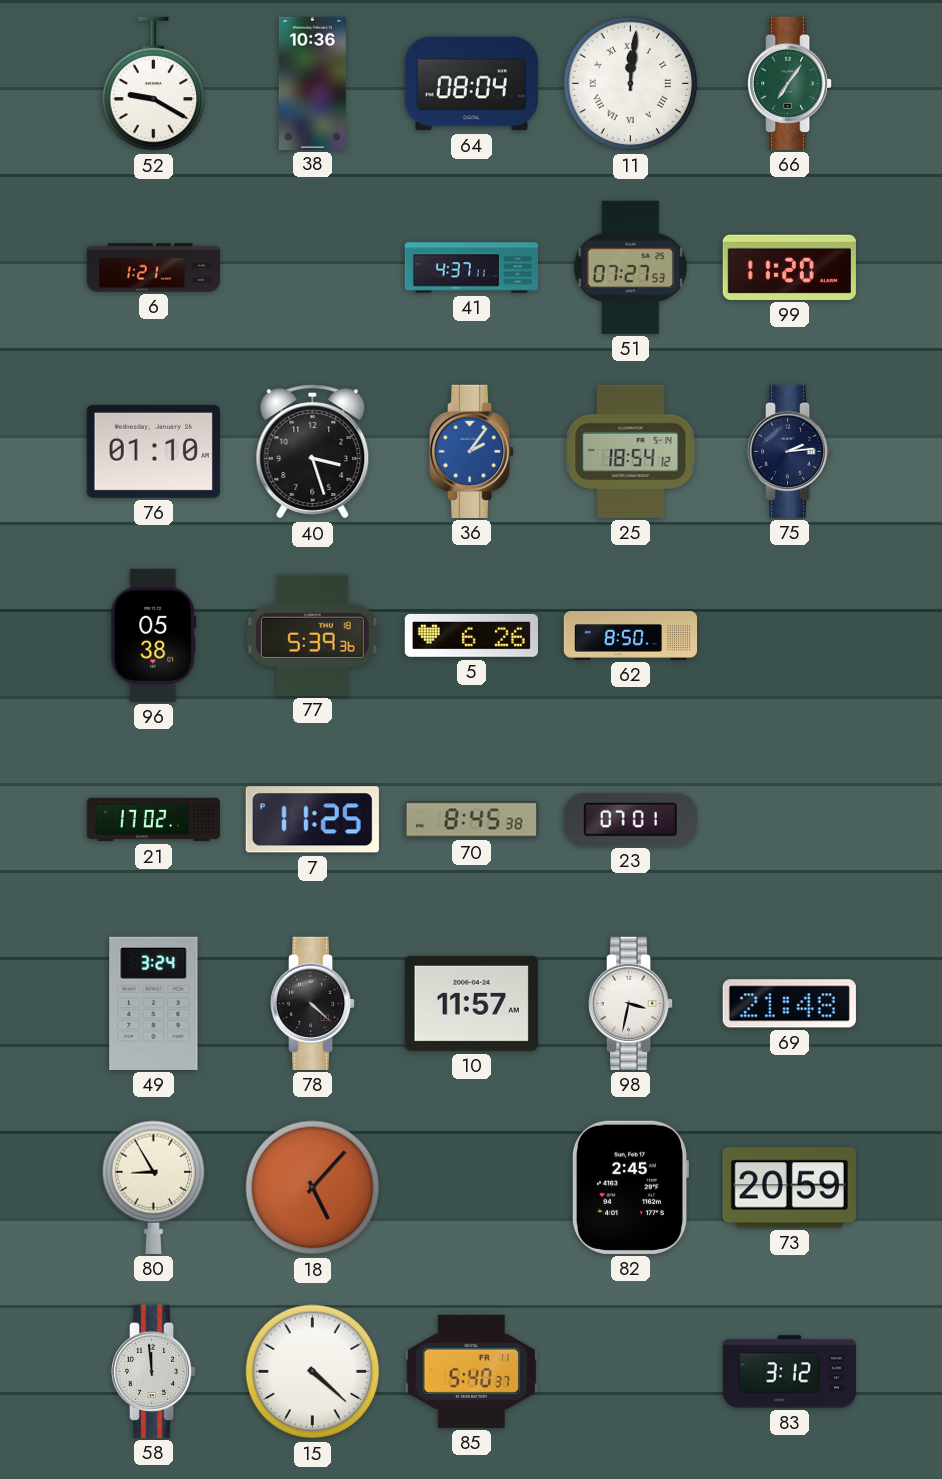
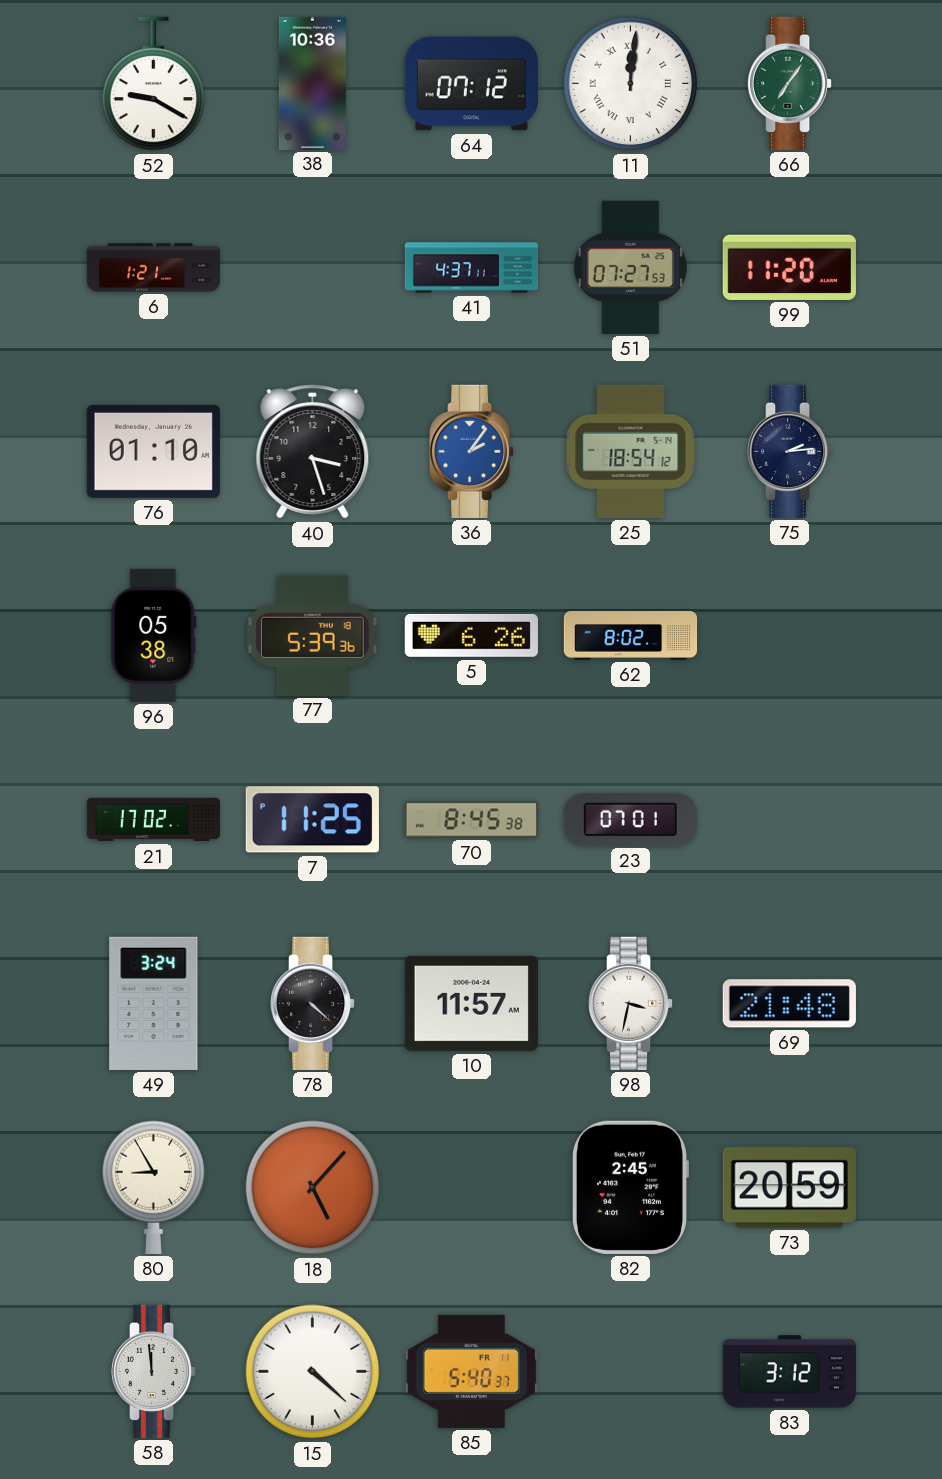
64: 08:04 -> 07:12 (471, 84)
62: 8:50 -> 8:02 (631, 636)
